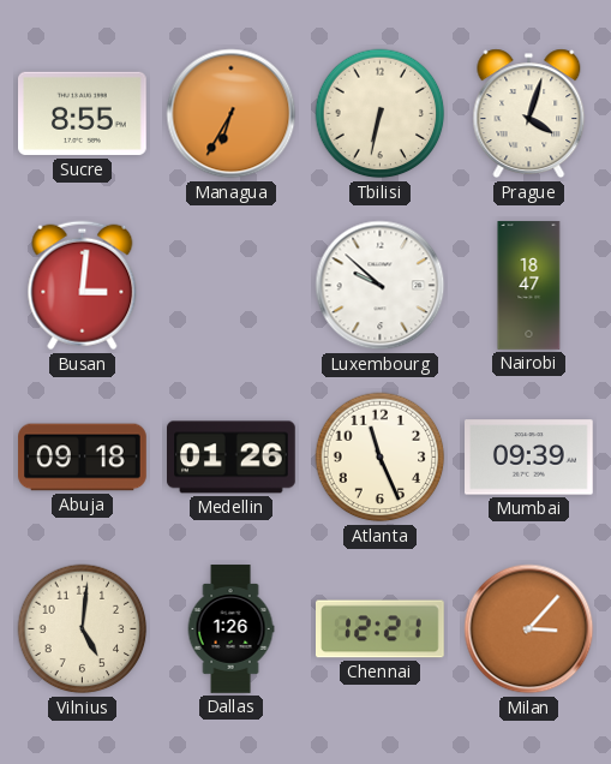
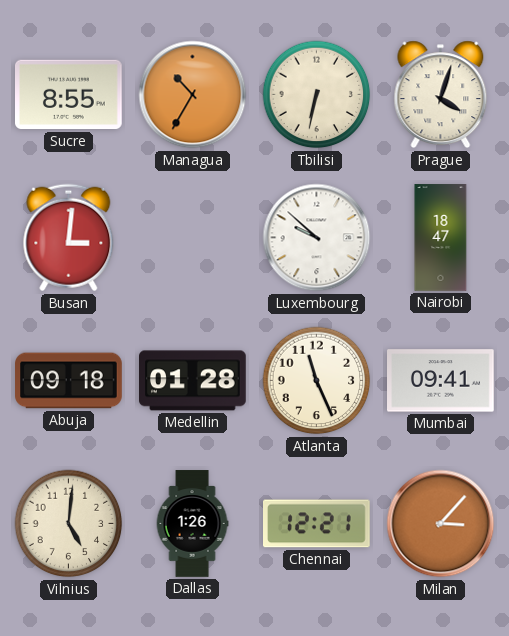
Managua: 6:35 -> 10:35 (193, 95)
Medellin: 01:26 -> 01:28 (193, 381)
Mumbai: 09:39 -> 09:41 (441, 381)
